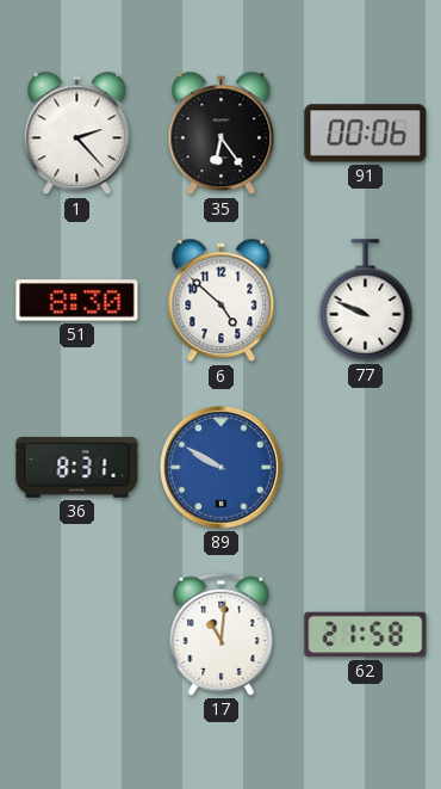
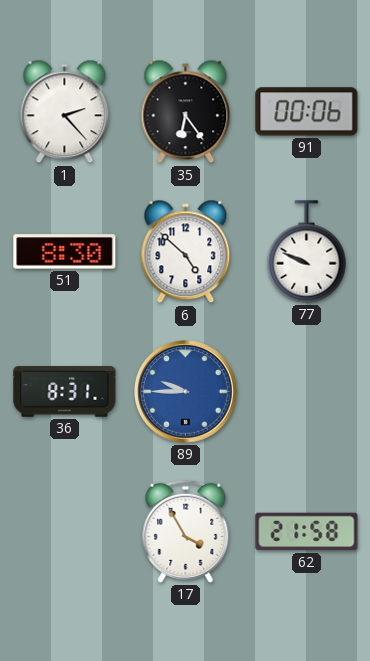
89: 9:50 -> 9:45 (186, 392)
17: 11:01 -> 3:55 (186, 531)
